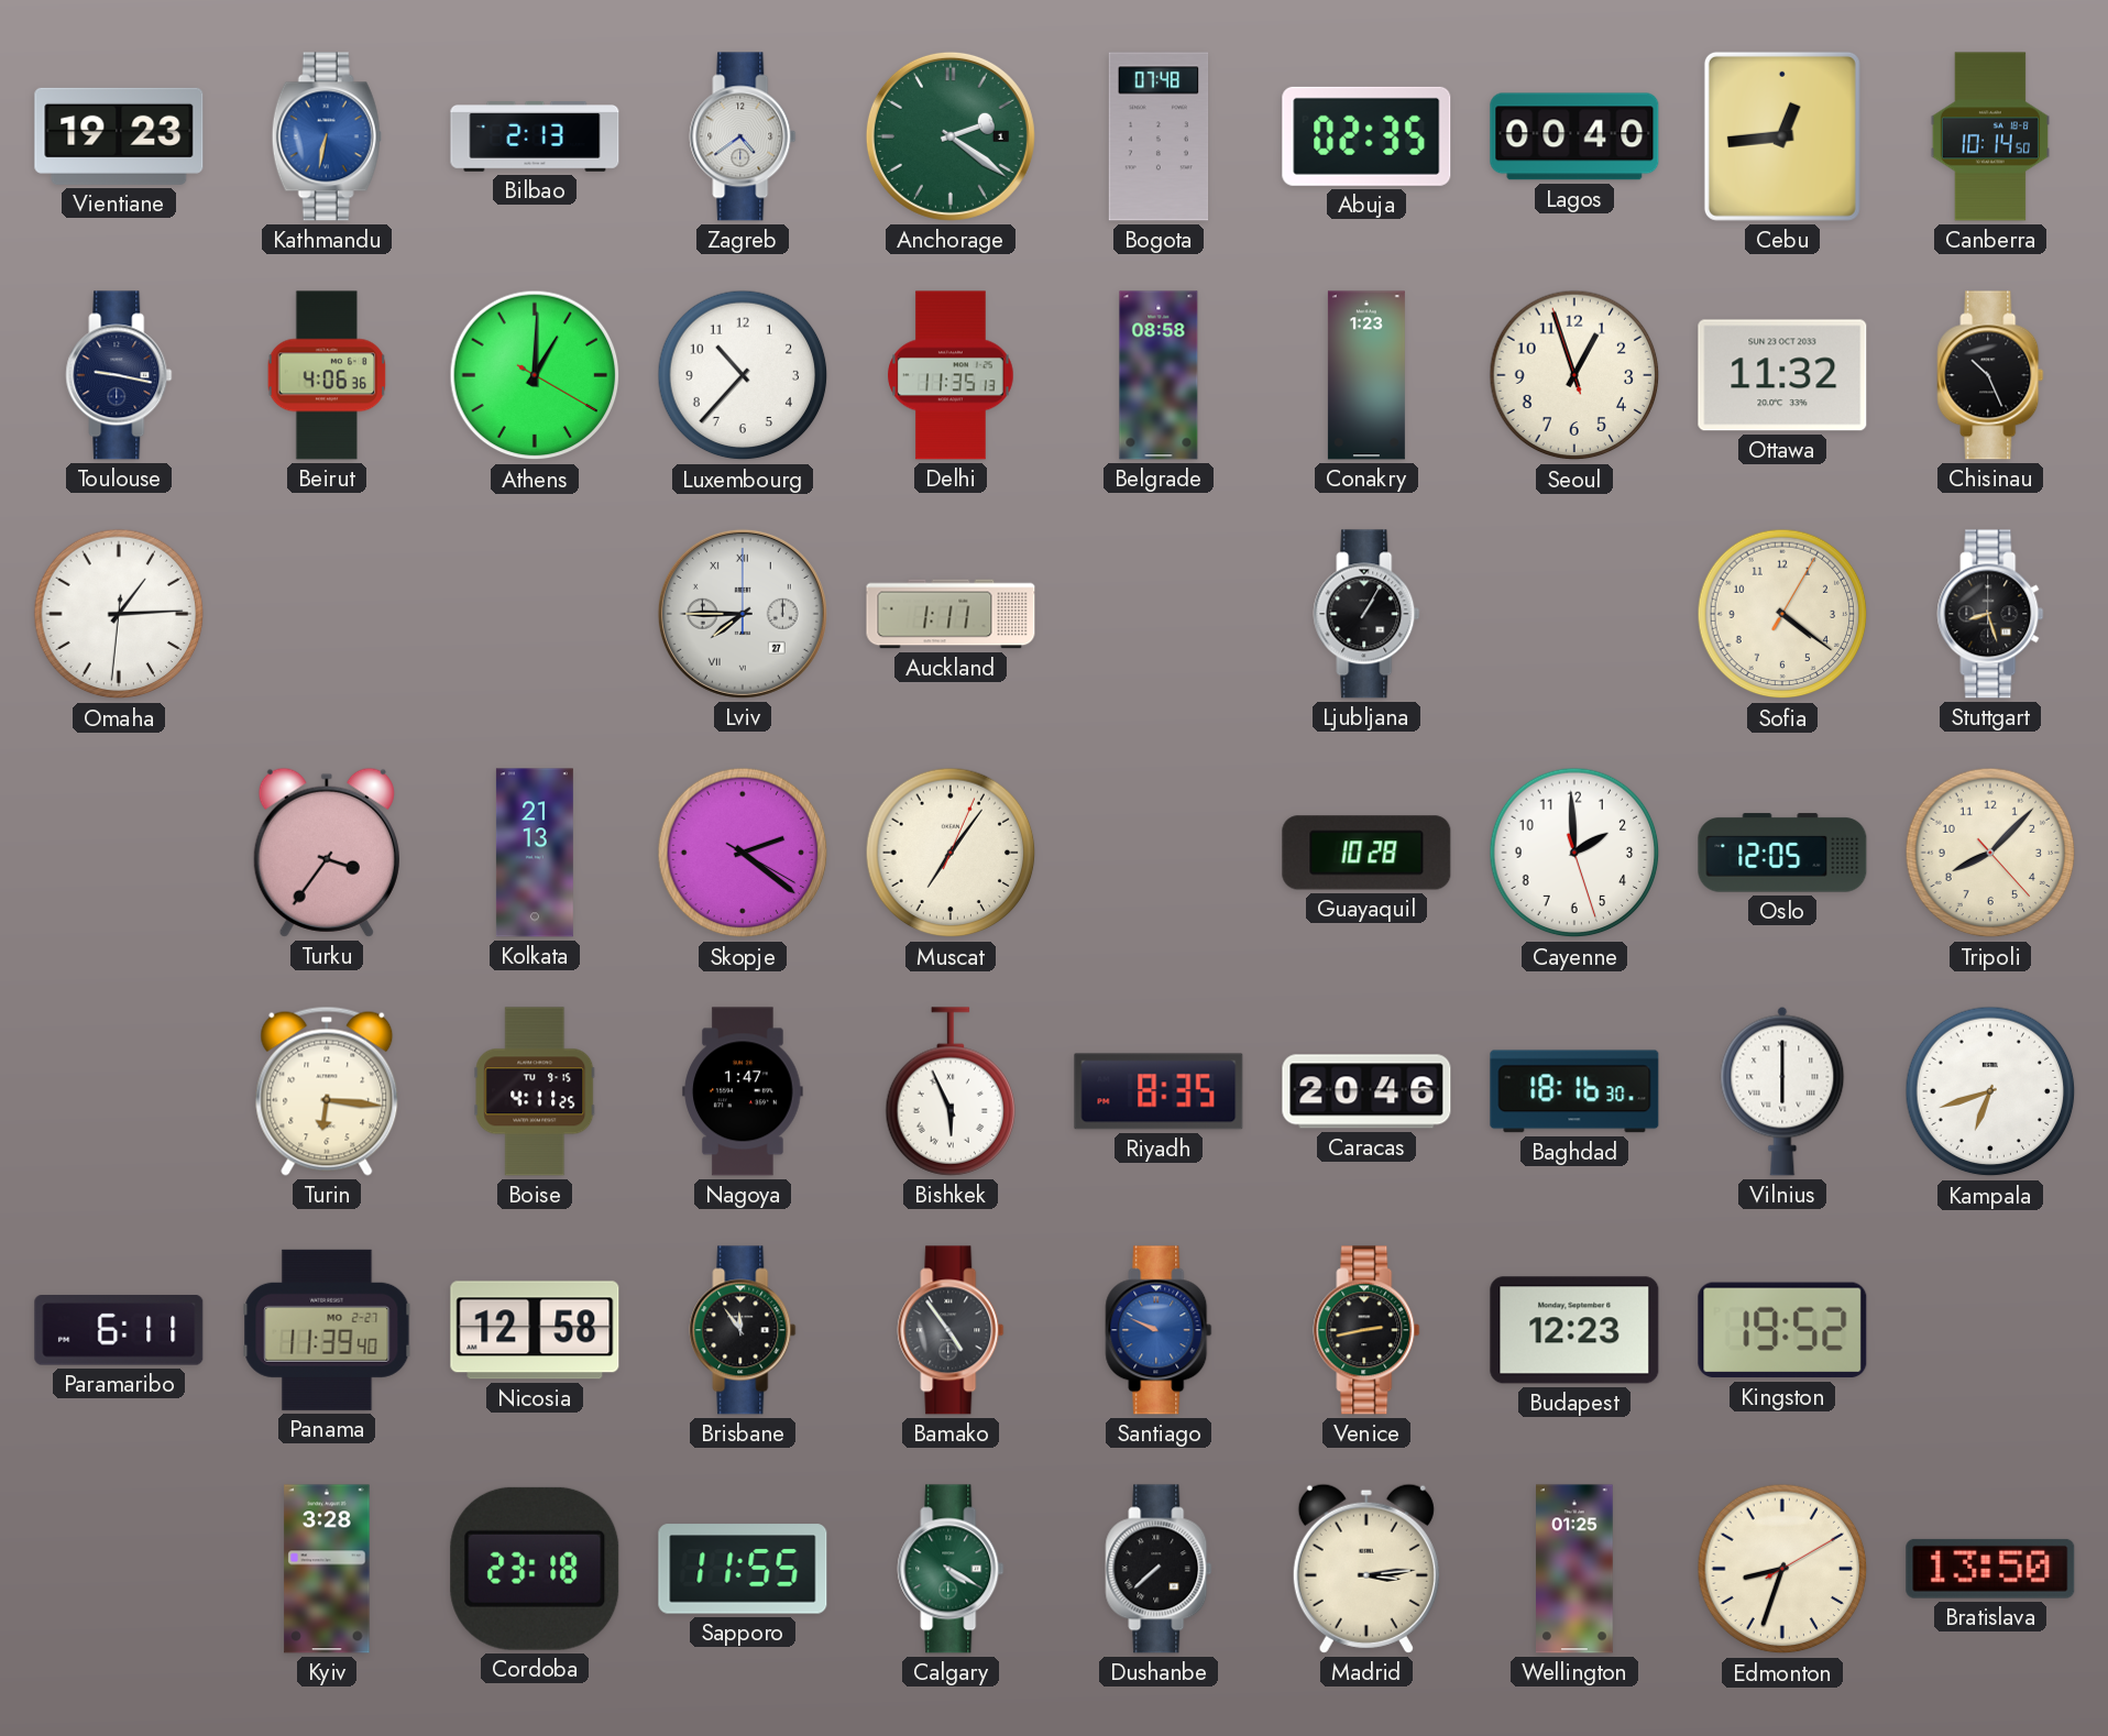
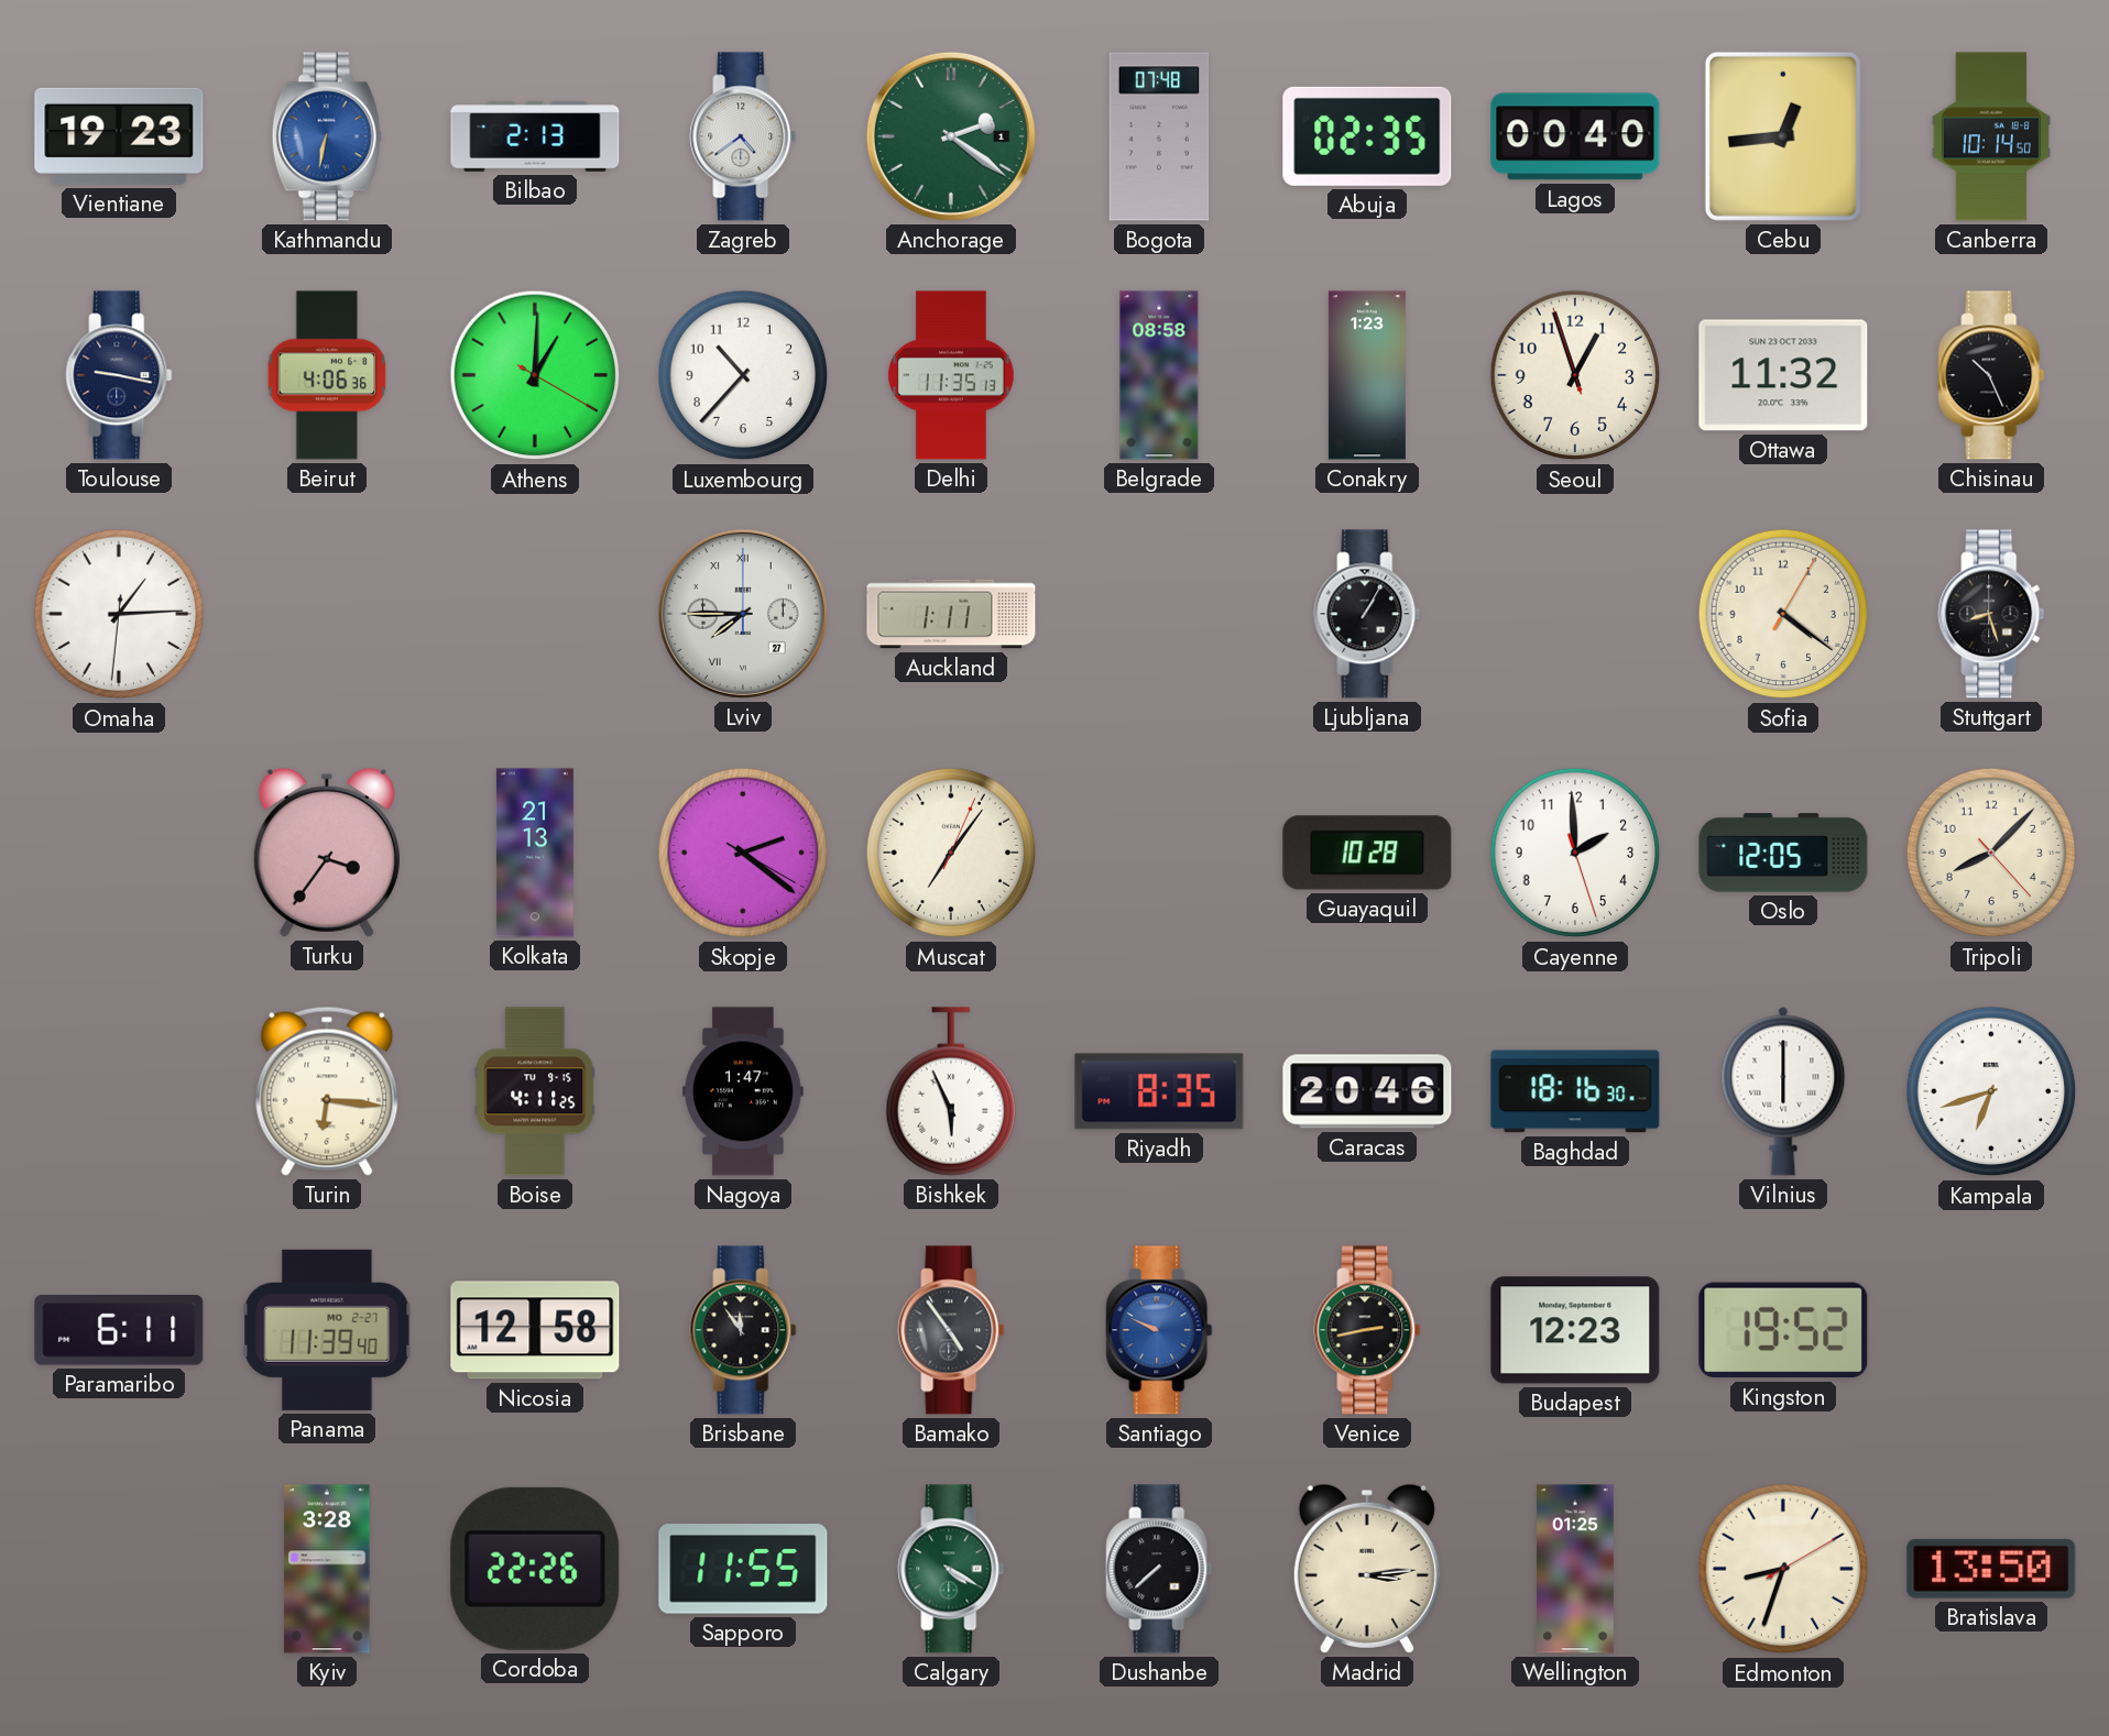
Cordoba: 23:18 -> 22:26 (535, 1569)
